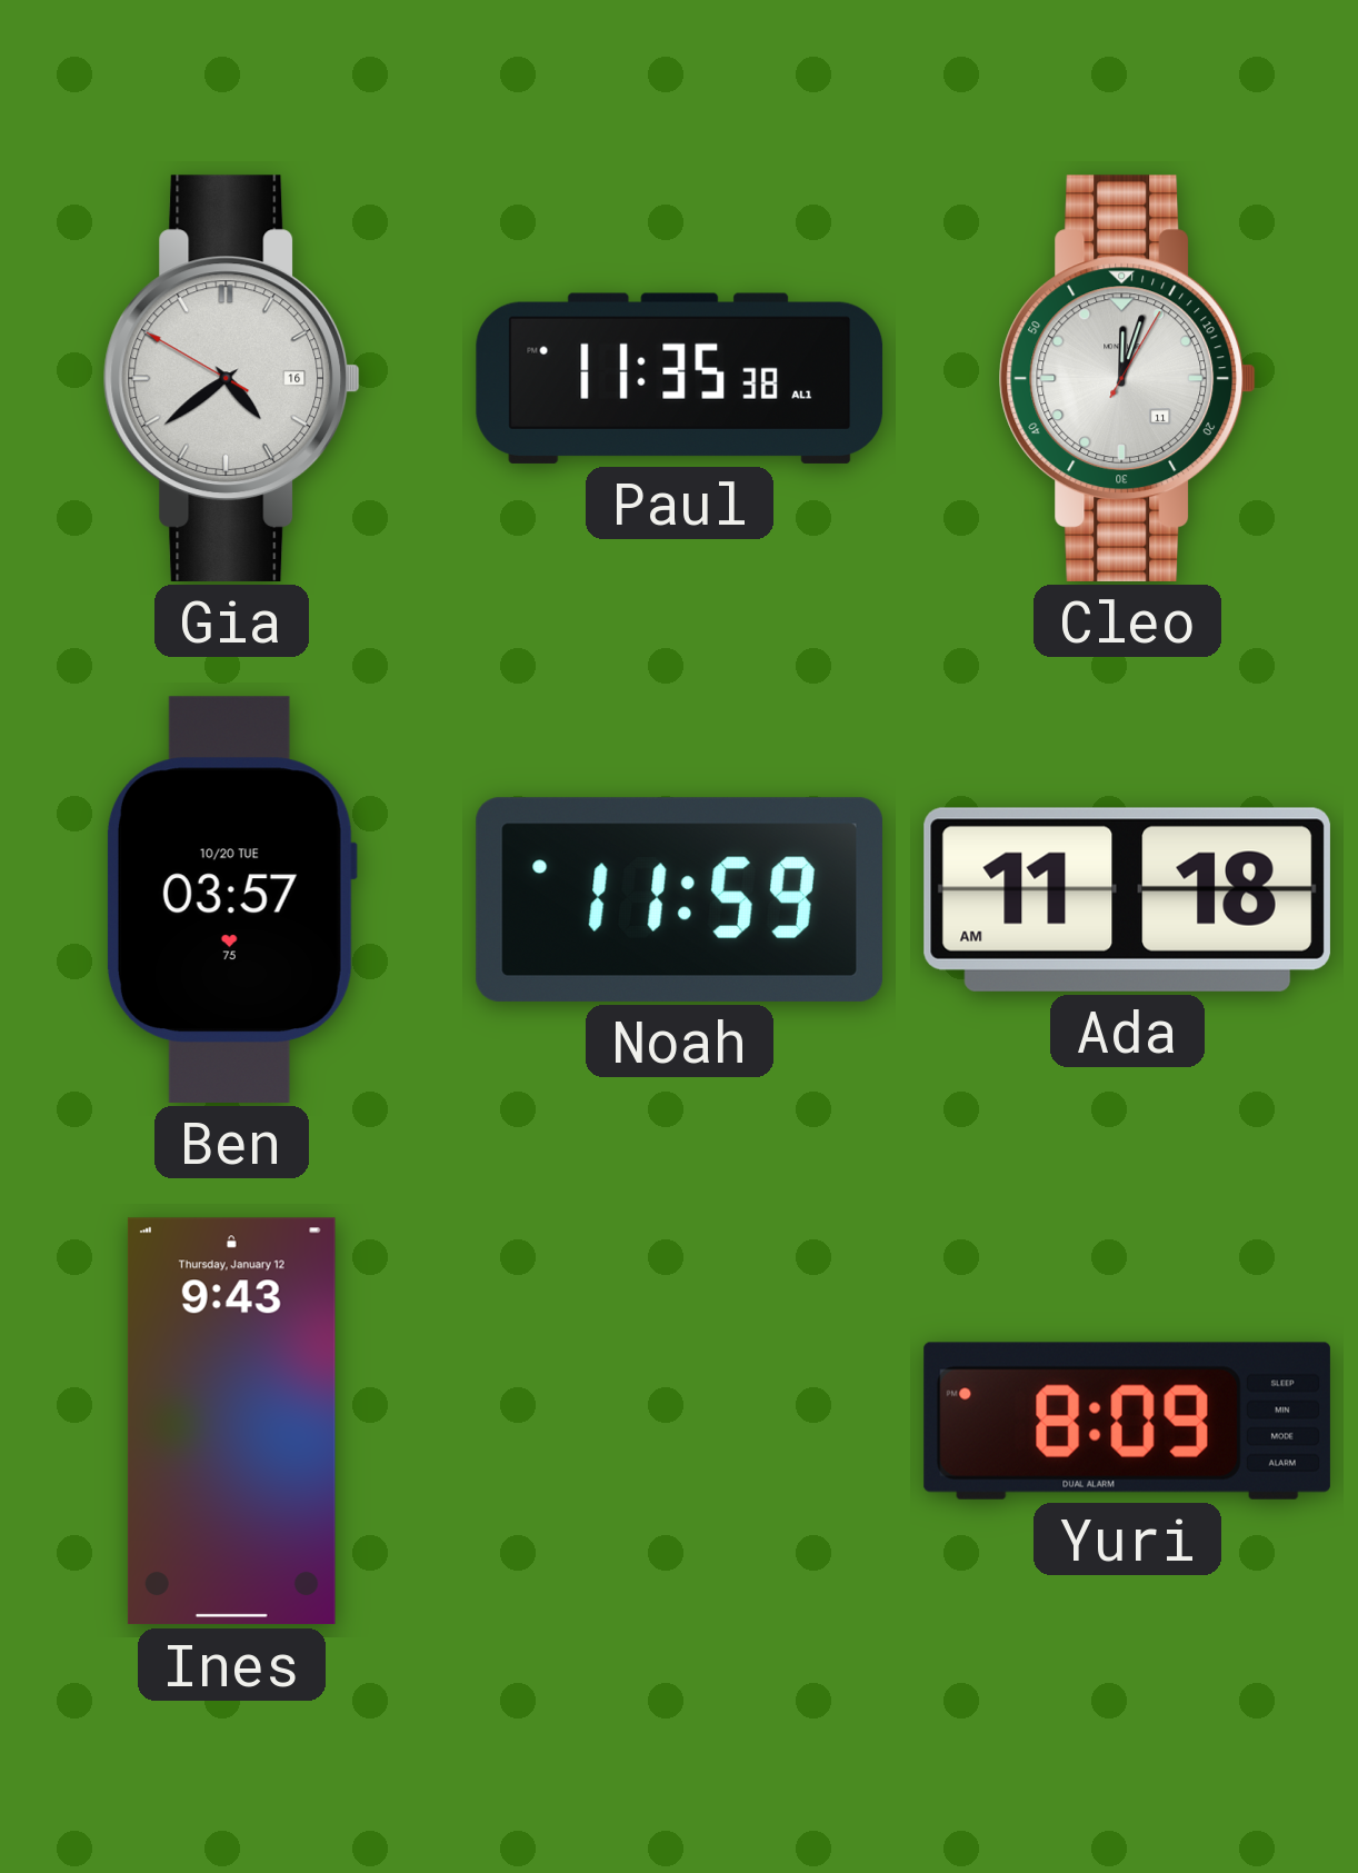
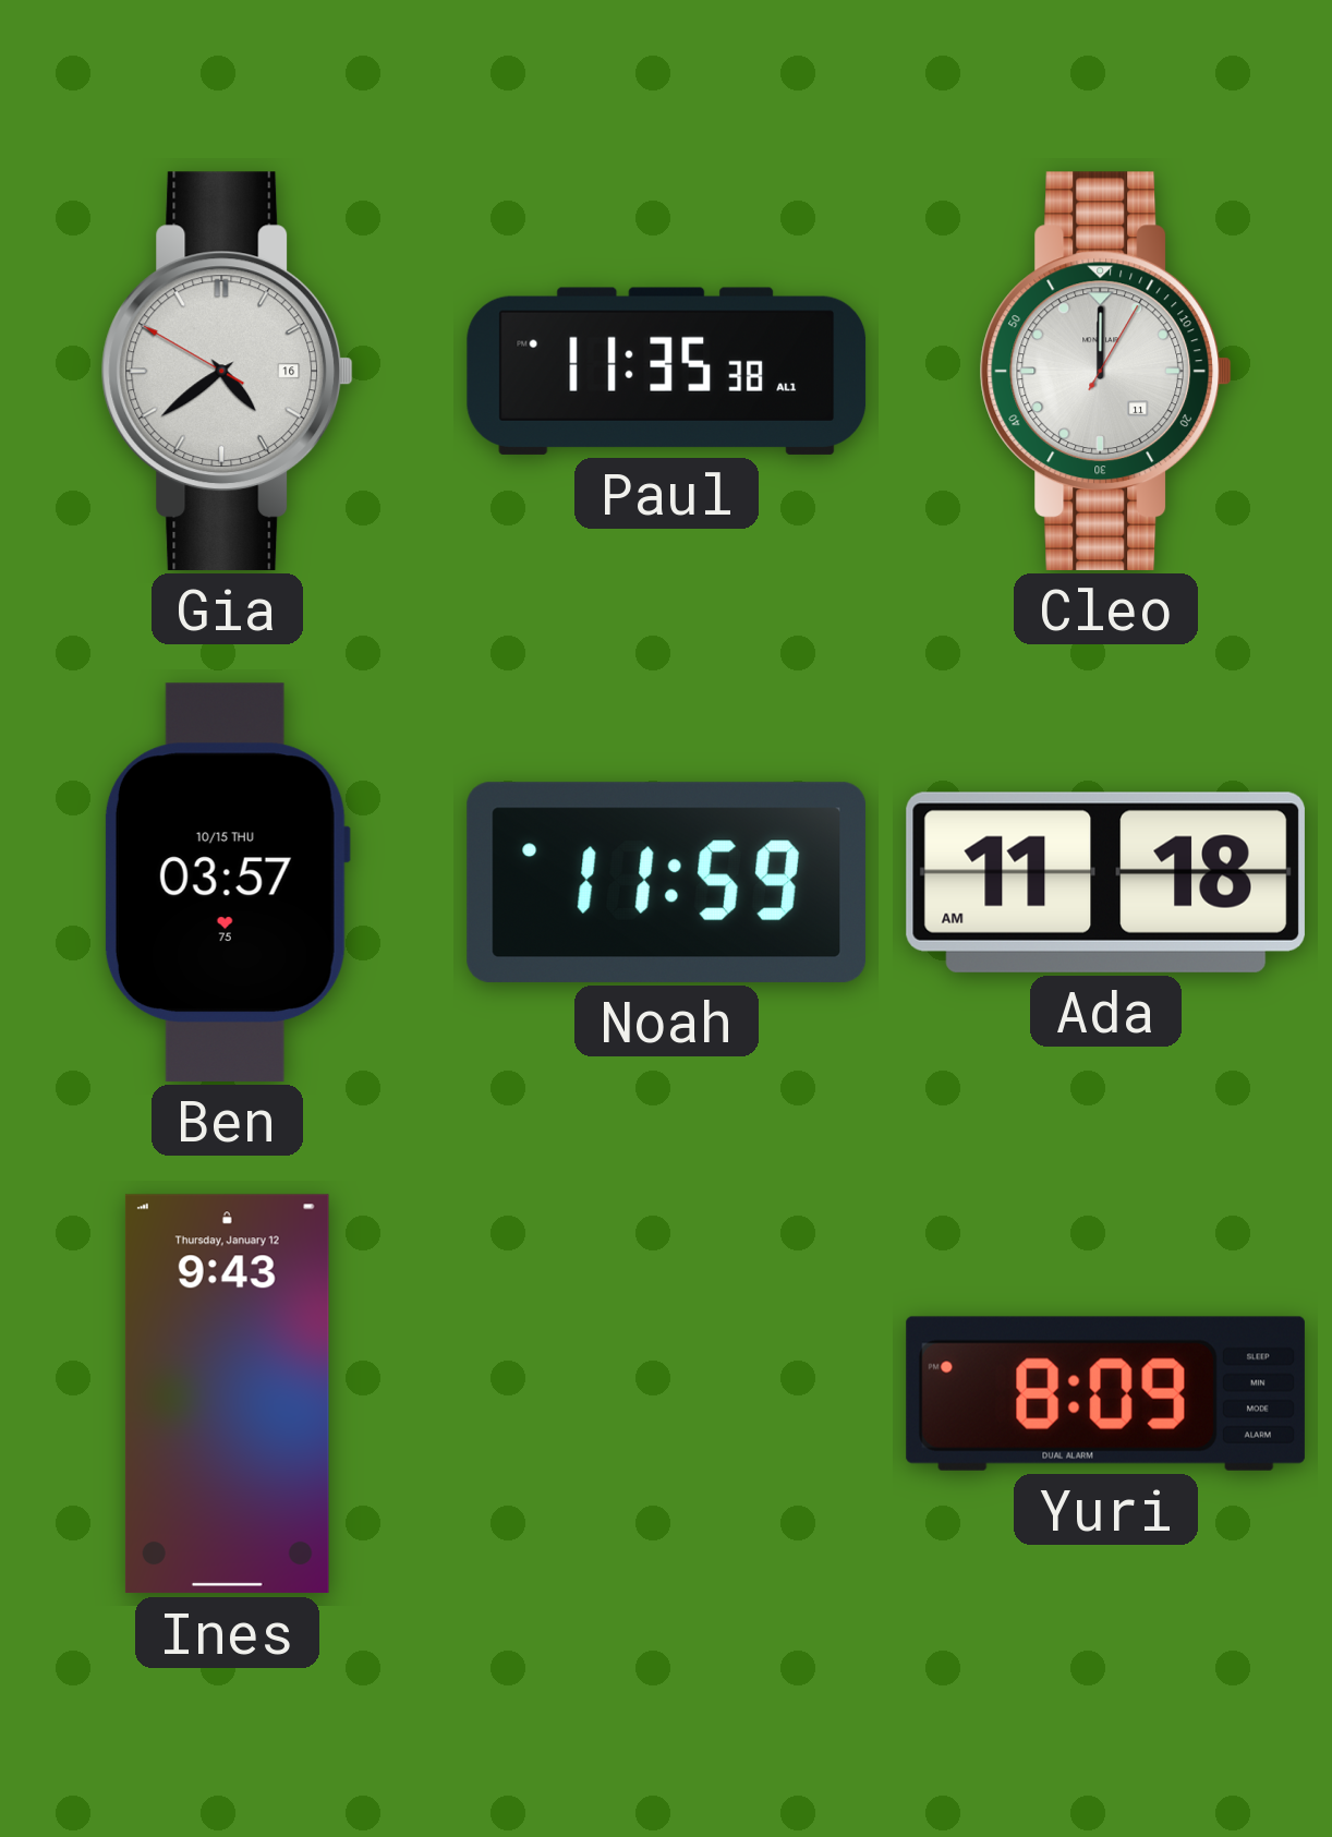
Cleo: 12:03 -> 12:00 (1106, 371)
Ben date: 10/20 TUE -> 10/15 THU (227, 882)
